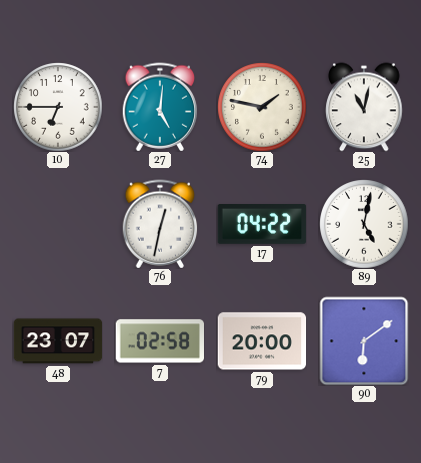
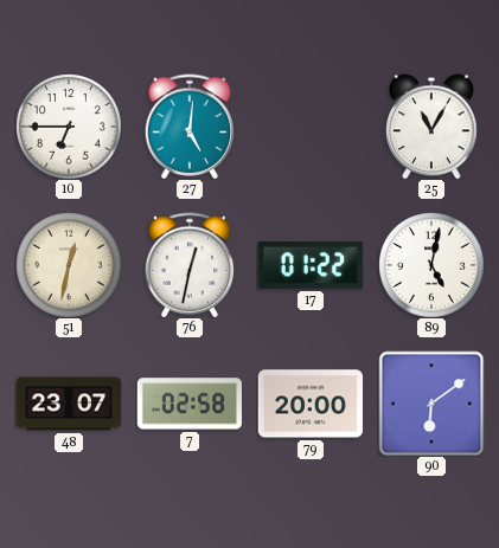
74: 1:47 -> none (262, 107)
25: 11:02 -> 11:05 (431, 127)
51: none -> 12:32 (69, 265)
17: 04:22 -> 01:22 (311, 266)
